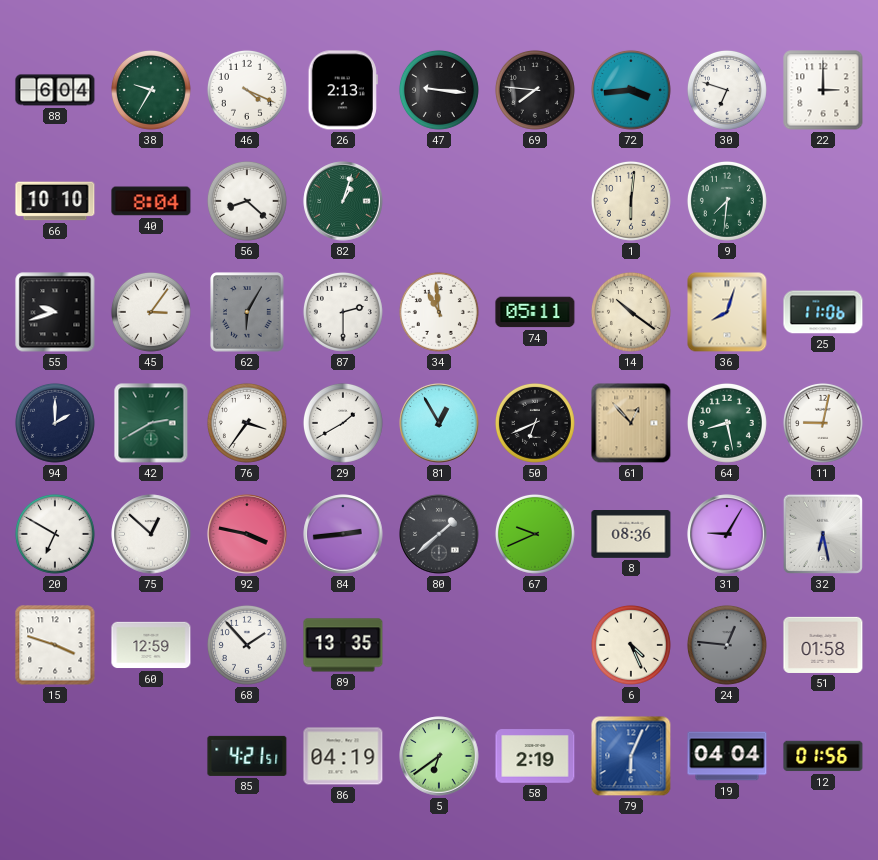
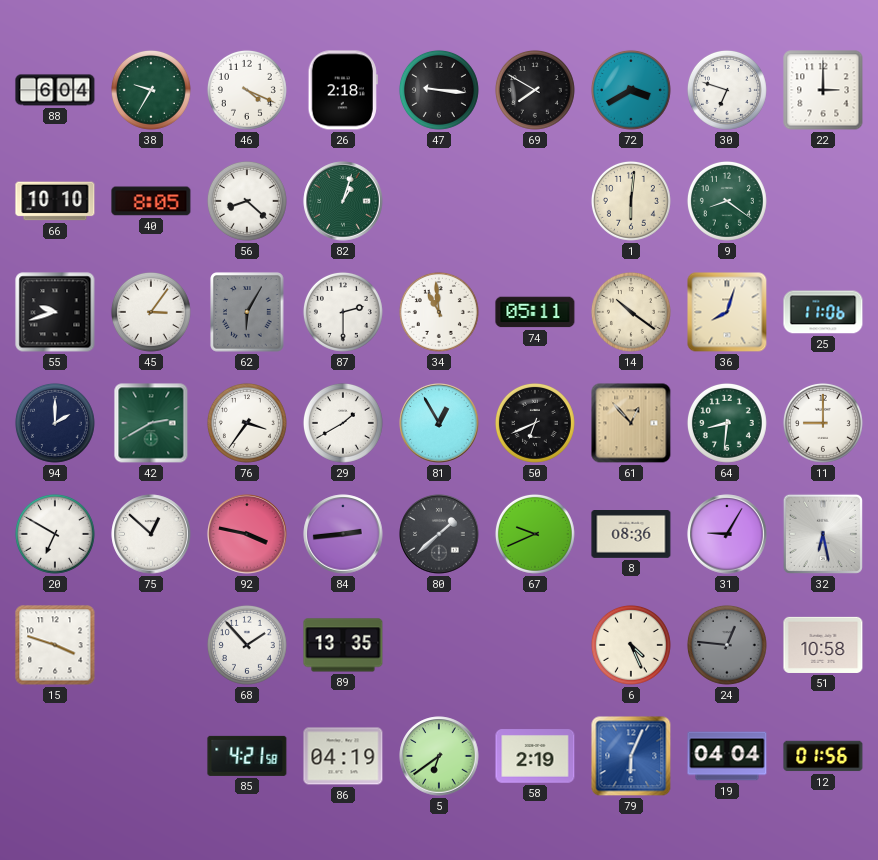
26: 2:13 -> 2:18 (343, 90)
69: 7:46 -> 7:50 (535, 90)
72: 3:44 -> 3:40 (631, 90)
40: 8:04 -> 8:05 (151, 201)
9: 7:31 -> 8:21 (727, 201)
64: 8:28 -> 8:31 (727, 423)
11: 9:02 -> 9:00 (823, 423)
60: 12:59 -> none (151, 645)
51: 01:58 -> 10:58 (823, 645)
85: 4:21:51 -> 4:21:58 (247, 756)
